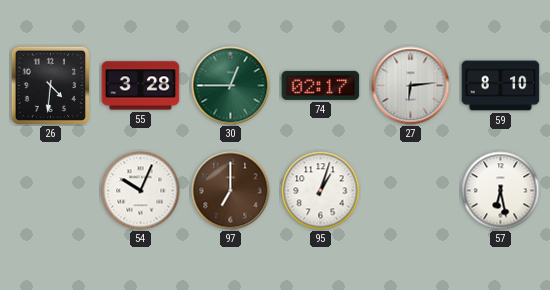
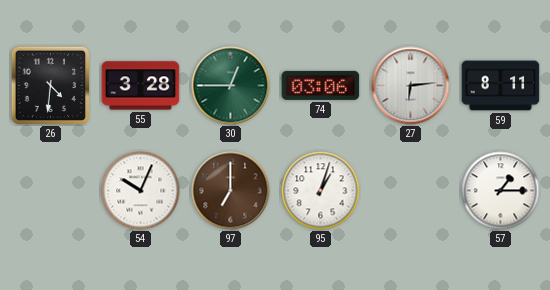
74: 02:17 -> 03:06 (321, 85)
59: 8:10 -> 8:11 (501, 86)
57: 6:28 -> 1:15 (501, 191)
